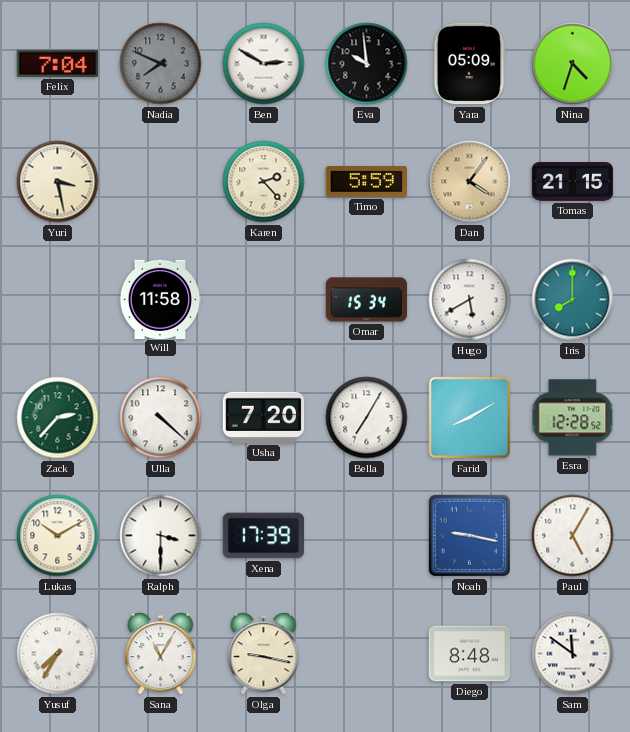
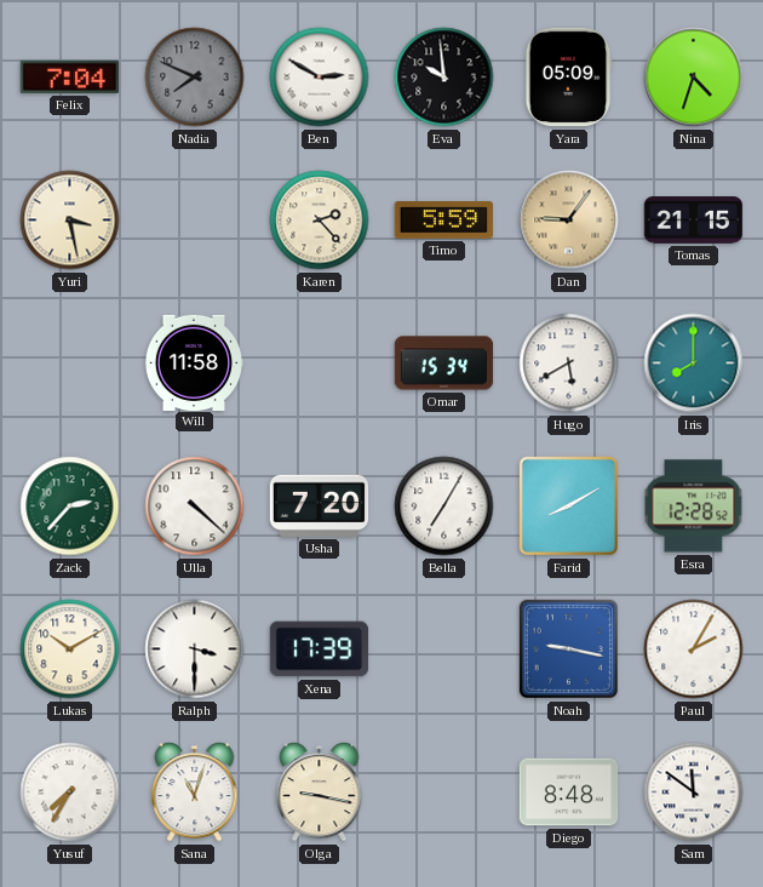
Dan: 4:06 -> 9:06 (569, 221)
Paul: 5:05 -> 2:05 (694, 649)
Sana: 11:05 -> 11:03 (195, 792)
